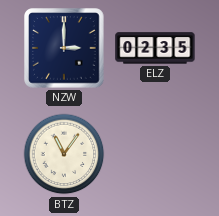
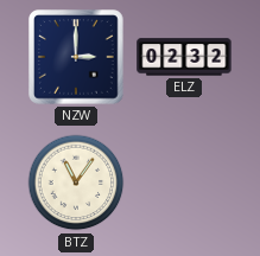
ELZ: 02:35 -> 02:32 (184, 57)
